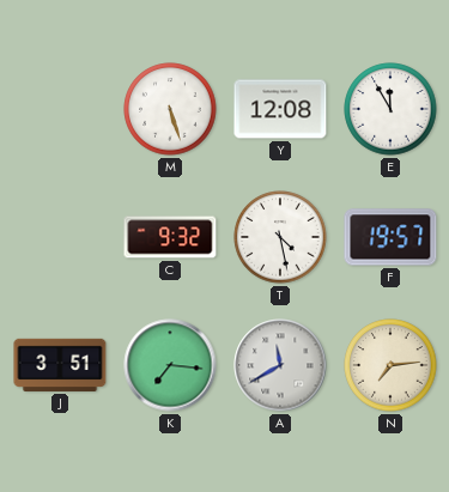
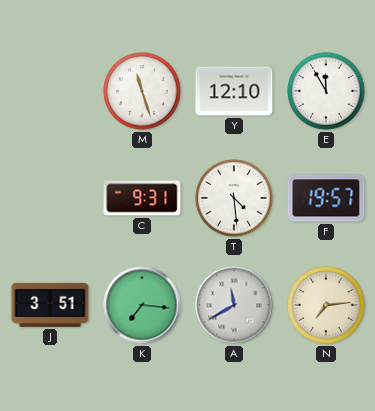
M: 5:27 -> 11:27 (142, 91)
Y: 12:08 -> 12:10 (234, 91)
C: 9:32 -> 9:31 (142, 198)
T: 4:28 -> 4:29 (234, 198)
